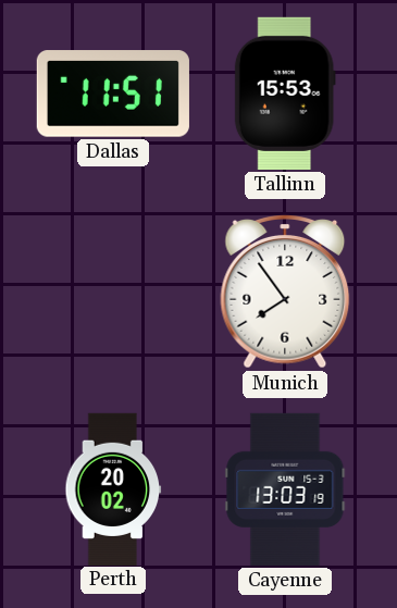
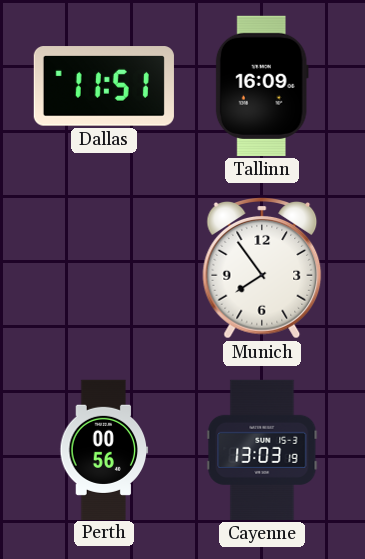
Tallinn: 15:53 -> 16:09 (262, 86)
Perth: 20:02 -> 00:56 (104, 449)
